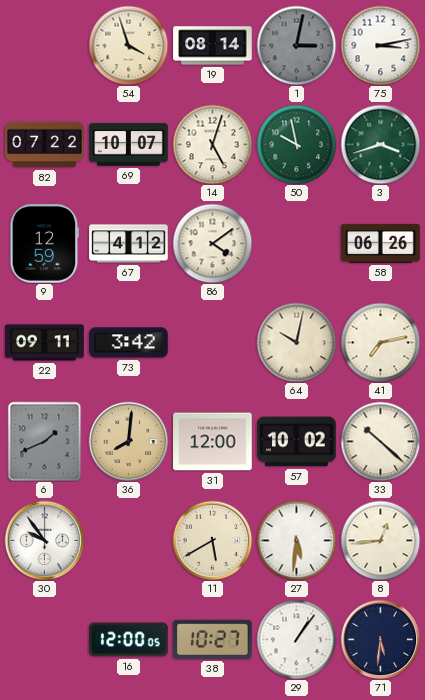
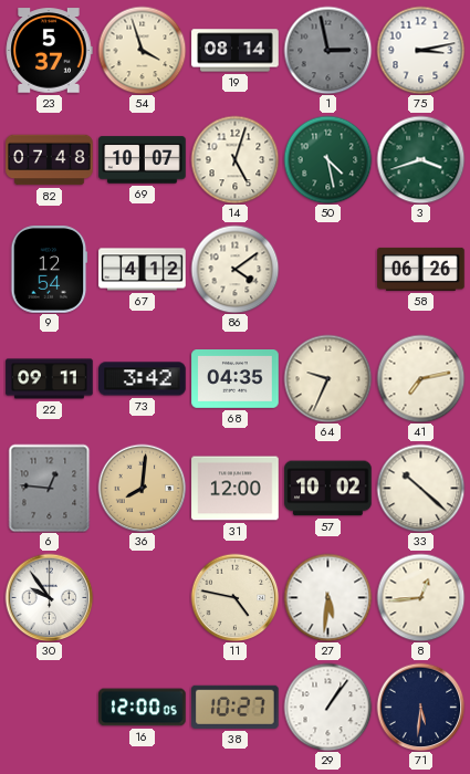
23: none -> 5:37 (49, 51)
1: 3:02 -> 2:58 (327, 50)
82: 07:22 -> 07:48 (50, 160)
50: 9:58 -> 4:28 (327, 159)
9: 12:59 -> 12:54 (50, 270)
68: none -> 04:35 (236, 379)
64: 10:02 -> 9:34 (327, 378)
6: 1:41 -> 12:46 (50, 488)
11: 5:40 -> 4:47 (234, 597)
